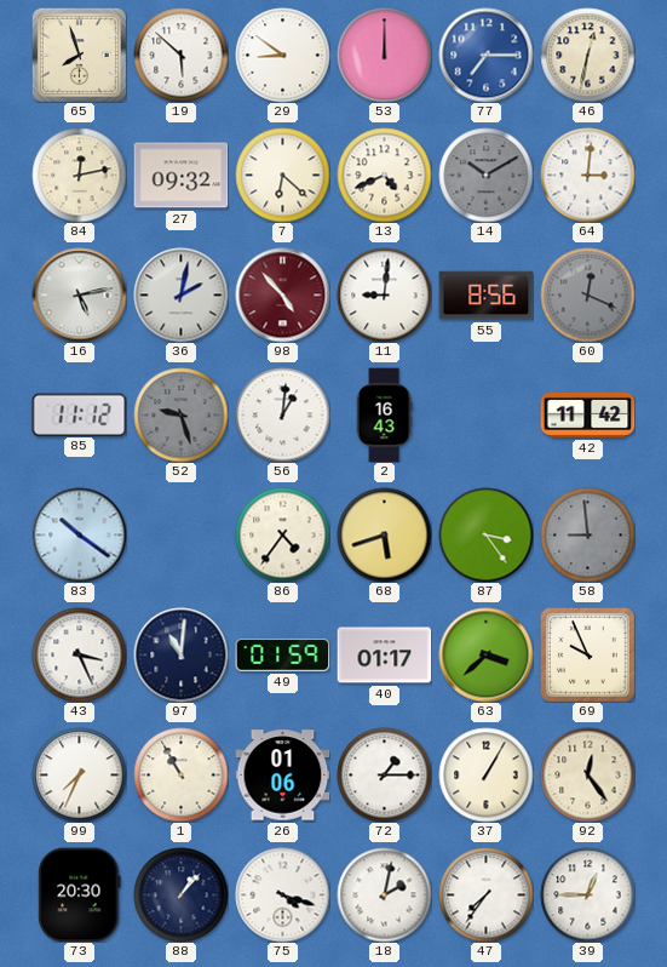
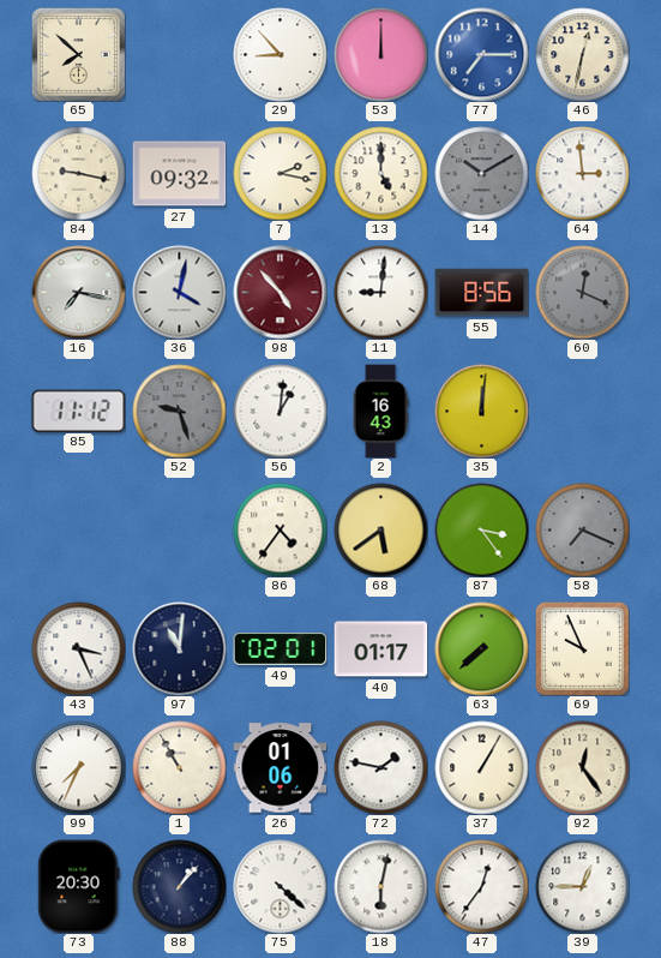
65: 7:57 -> 7:52 (78, 54)
19: 5:52 -> none (180, 55)
29: 8:51 -> 8:53 (280, 54)
84: 12:13 -> 9:17 (78, 173)
7: 6:22 -> 2:17 (280, 173)
13: 4:41 -> 5:00 (380, 173)
64: 3:01 -> 2:59 (582, 173)
16: 5:13 -> 7:17 (78, 292)
36: 2:02 -> 4:02 (179, 292)
35: none -> 12:01 (481, 411)
42: 11:42 -> none (587, 414)
83: 10:21 -> none (79, 534)
68: 5:42 -> 5:39 (380, 529)
58: 8:59 -> 7:19 (582, 529)
49: 01:59 -> 02:01 (280, 649)
63: 3:38 -> 7:38 (481, 648)
72: 1:15 -> 1:47 (380, 767)
75: 4:18 -> 4:22 (280, 886)
18: 2:02 -> 6:02 (380, 886)
47: 7:36 -> 12:36 (481, 886)
